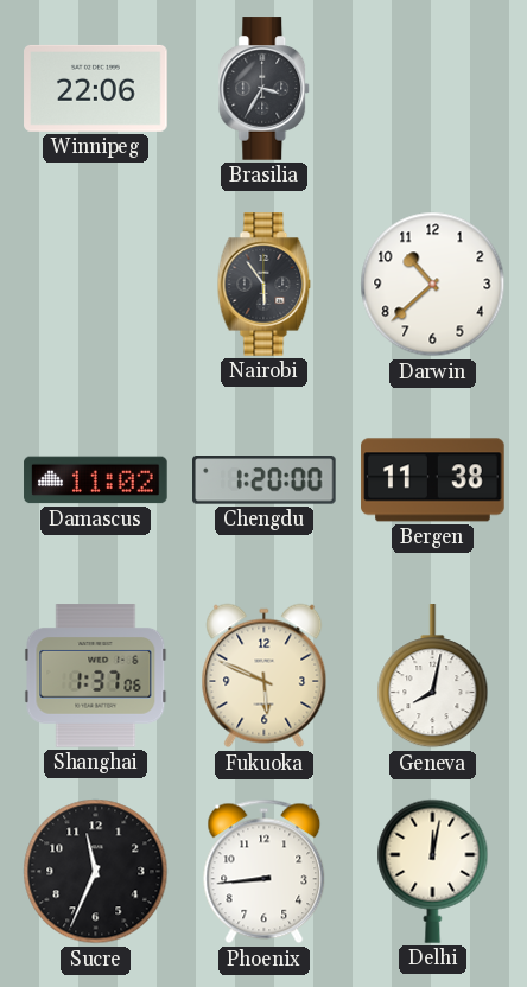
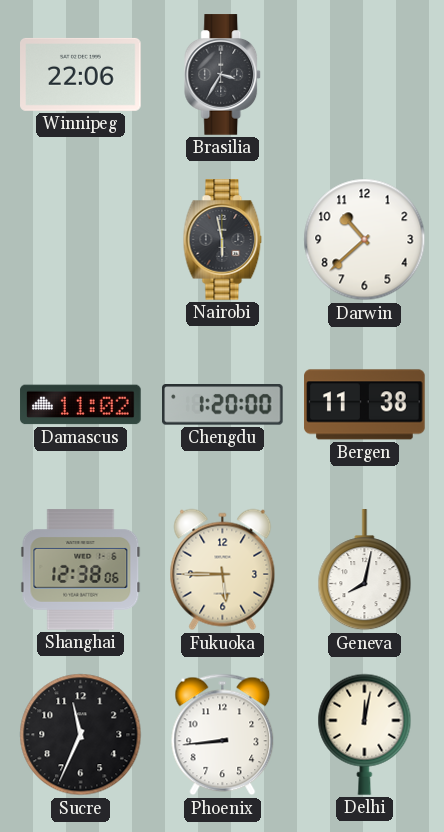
Nairobi: 5:54 -> 5:58 (223, 240)
Shanghai: 1:37 -> 12:38 (81, 570)
Fukuoka: 5:49 -> 5:45 (223, 570)
